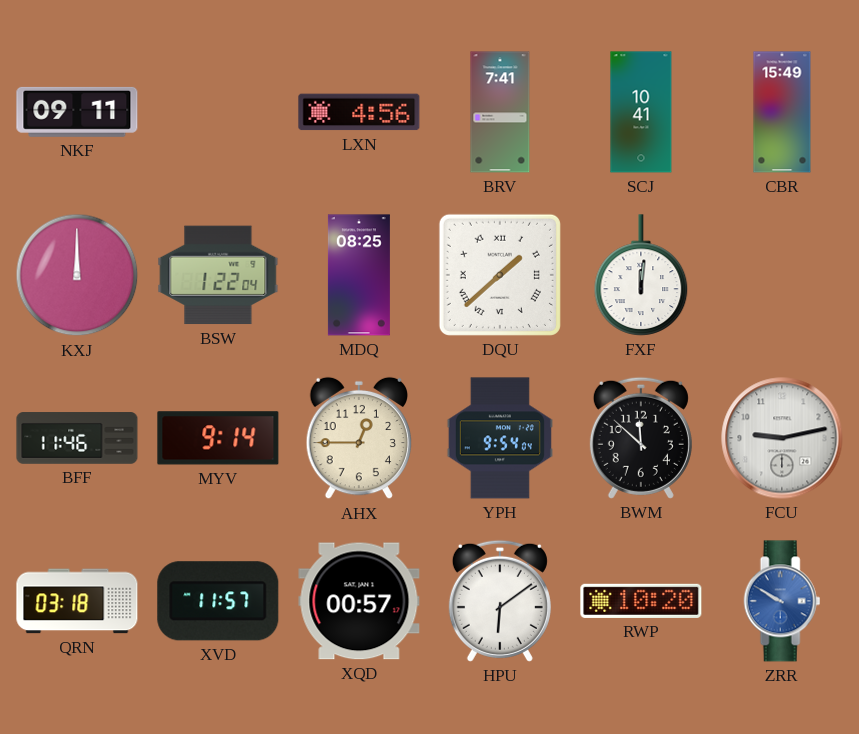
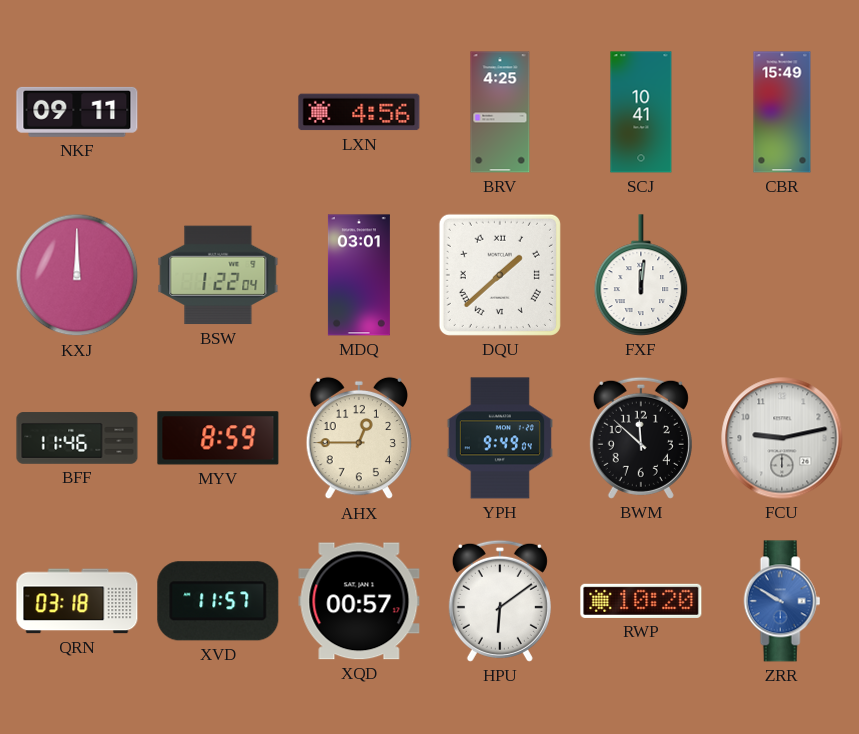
BRV: 7:41 -> 4:25 (500, 112)
MDQ: 08:25 -> 03:01 (359, 275)
MYV: 9:14 -> 8:59 (218, 438)
YPH: 9:54 -> 9:49 (500, 438)
